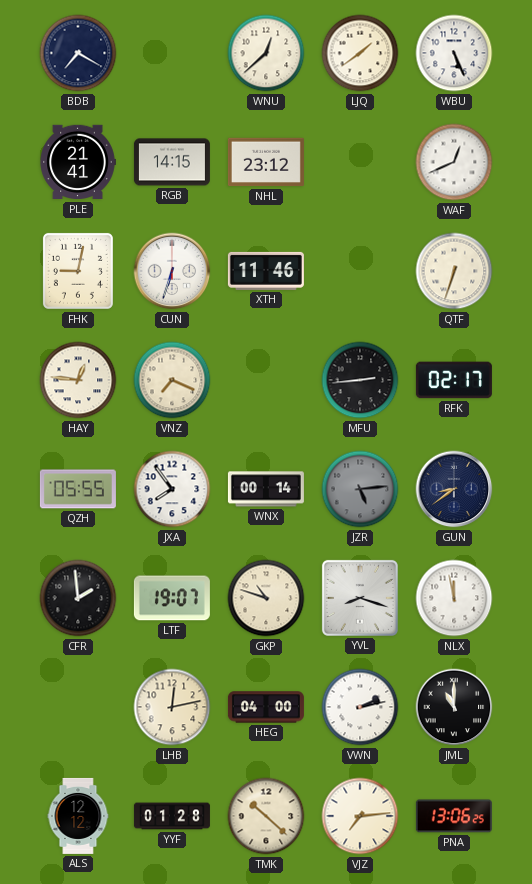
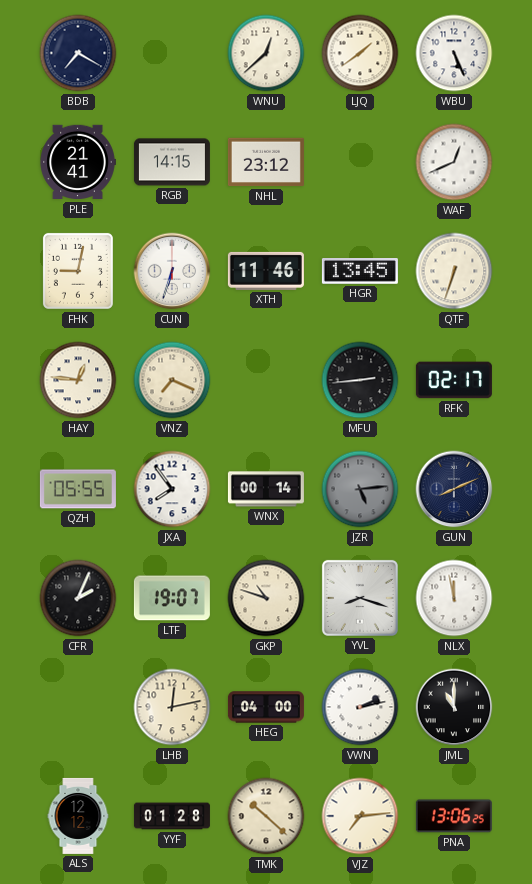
HGR: none -> 13:45 (360, 271)
GUN: 8:39 -> 8:11 (454, 489)
CFR: 1:59 -> 2:04 (78, 598)
